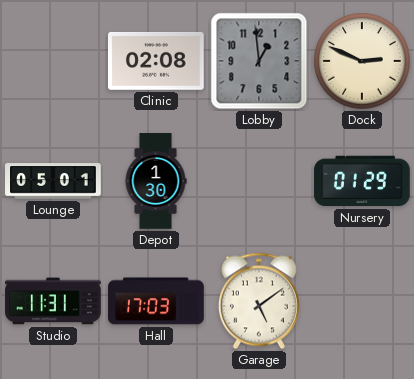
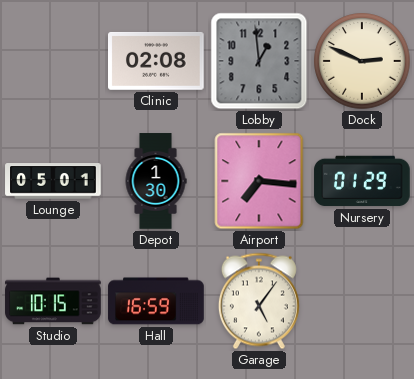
Airport: none -> 7:16 (259, 181)
Studio: 11:31 -> 10:15 (53, 301)
Hall: 17:03 -> 16:59 (156, 301)
Garage: 5:09 -> 5:06 (259, 301)
